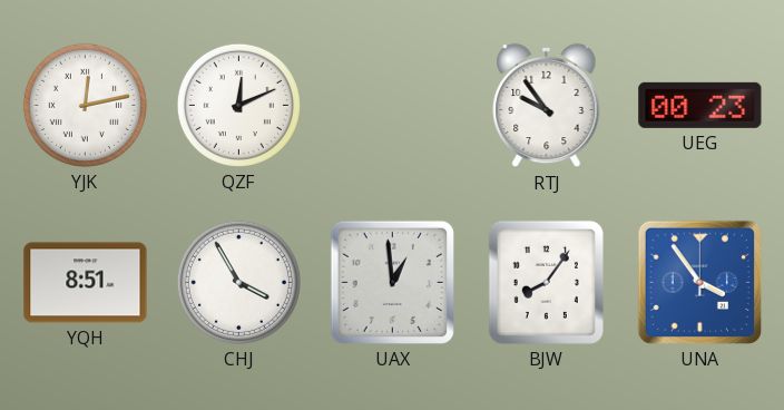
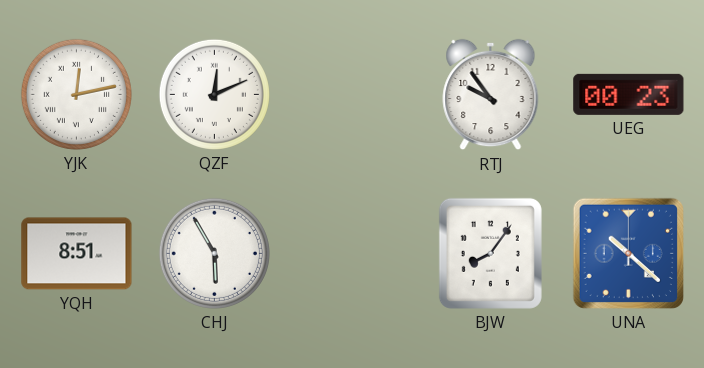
CHJ: 3:55 -> 5:55 (214, 253)
UAX: 12:59 -> none (392, 282)
UNA: 3:54 -> 10:22 (628, 253)
